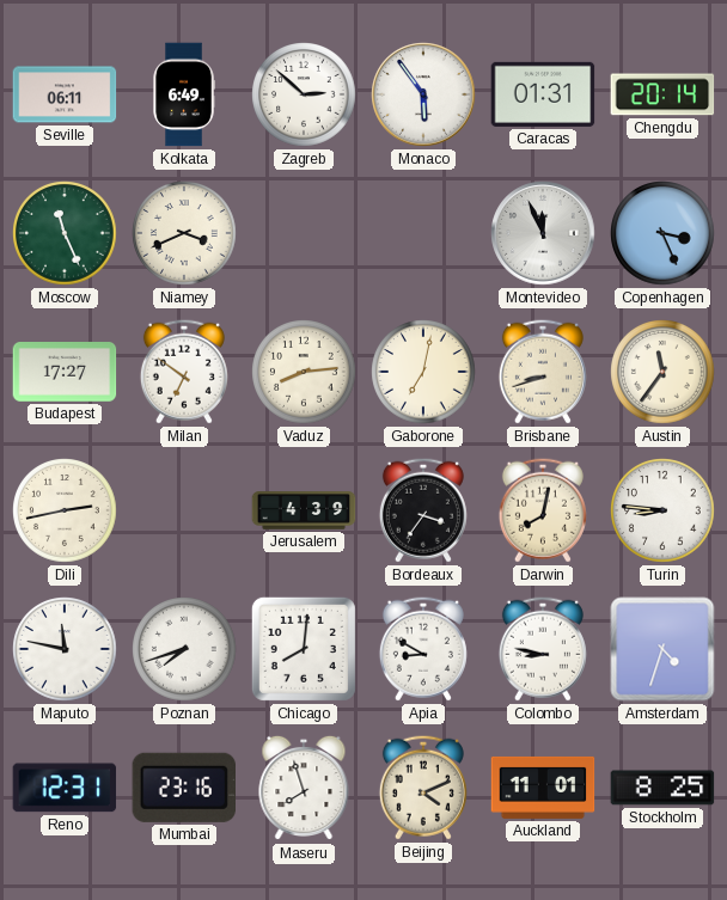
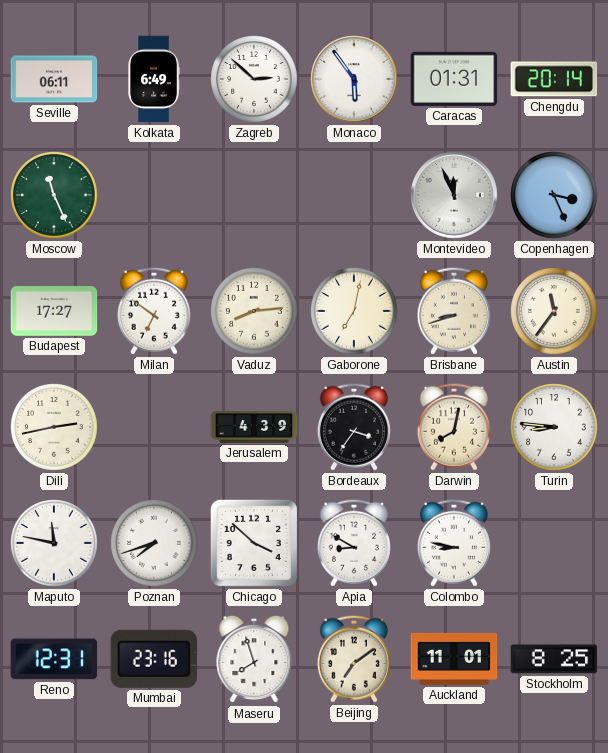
Niamey: 3:41 -> none (184, 233)
Chicago: 8:01 -> 3:52 (254, 543)
Amsterdam: 4:33 -> none (662, 649)
Beijing: 4:11 -> 7:09 (354, 659)
